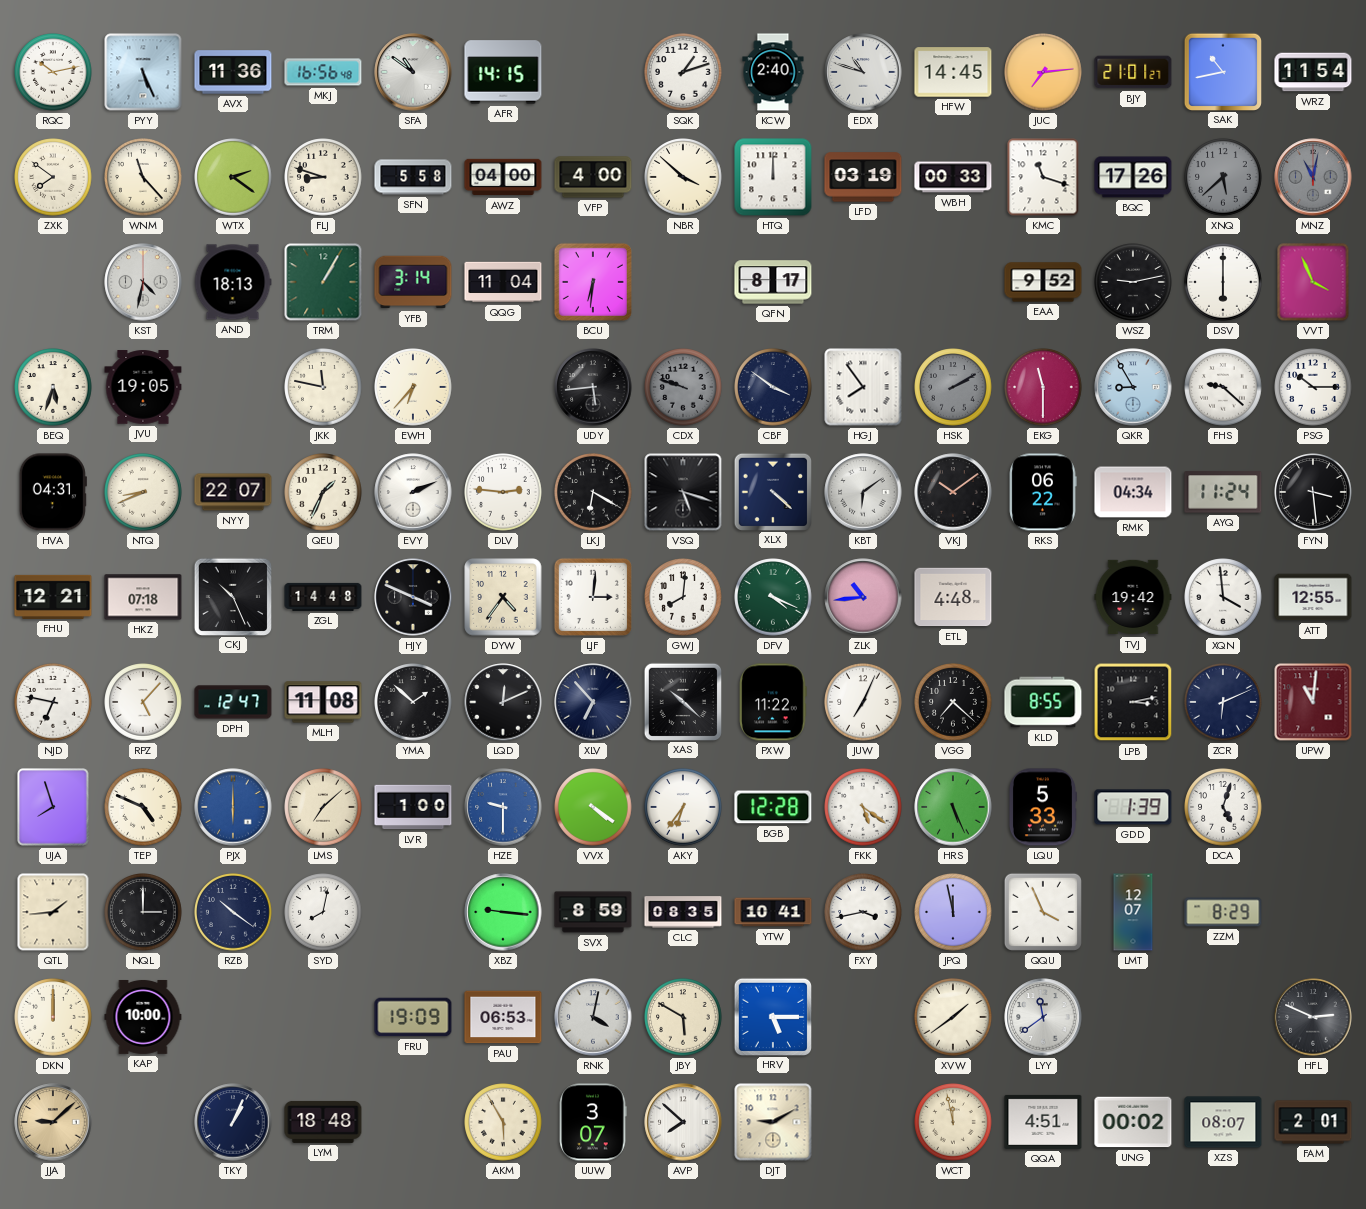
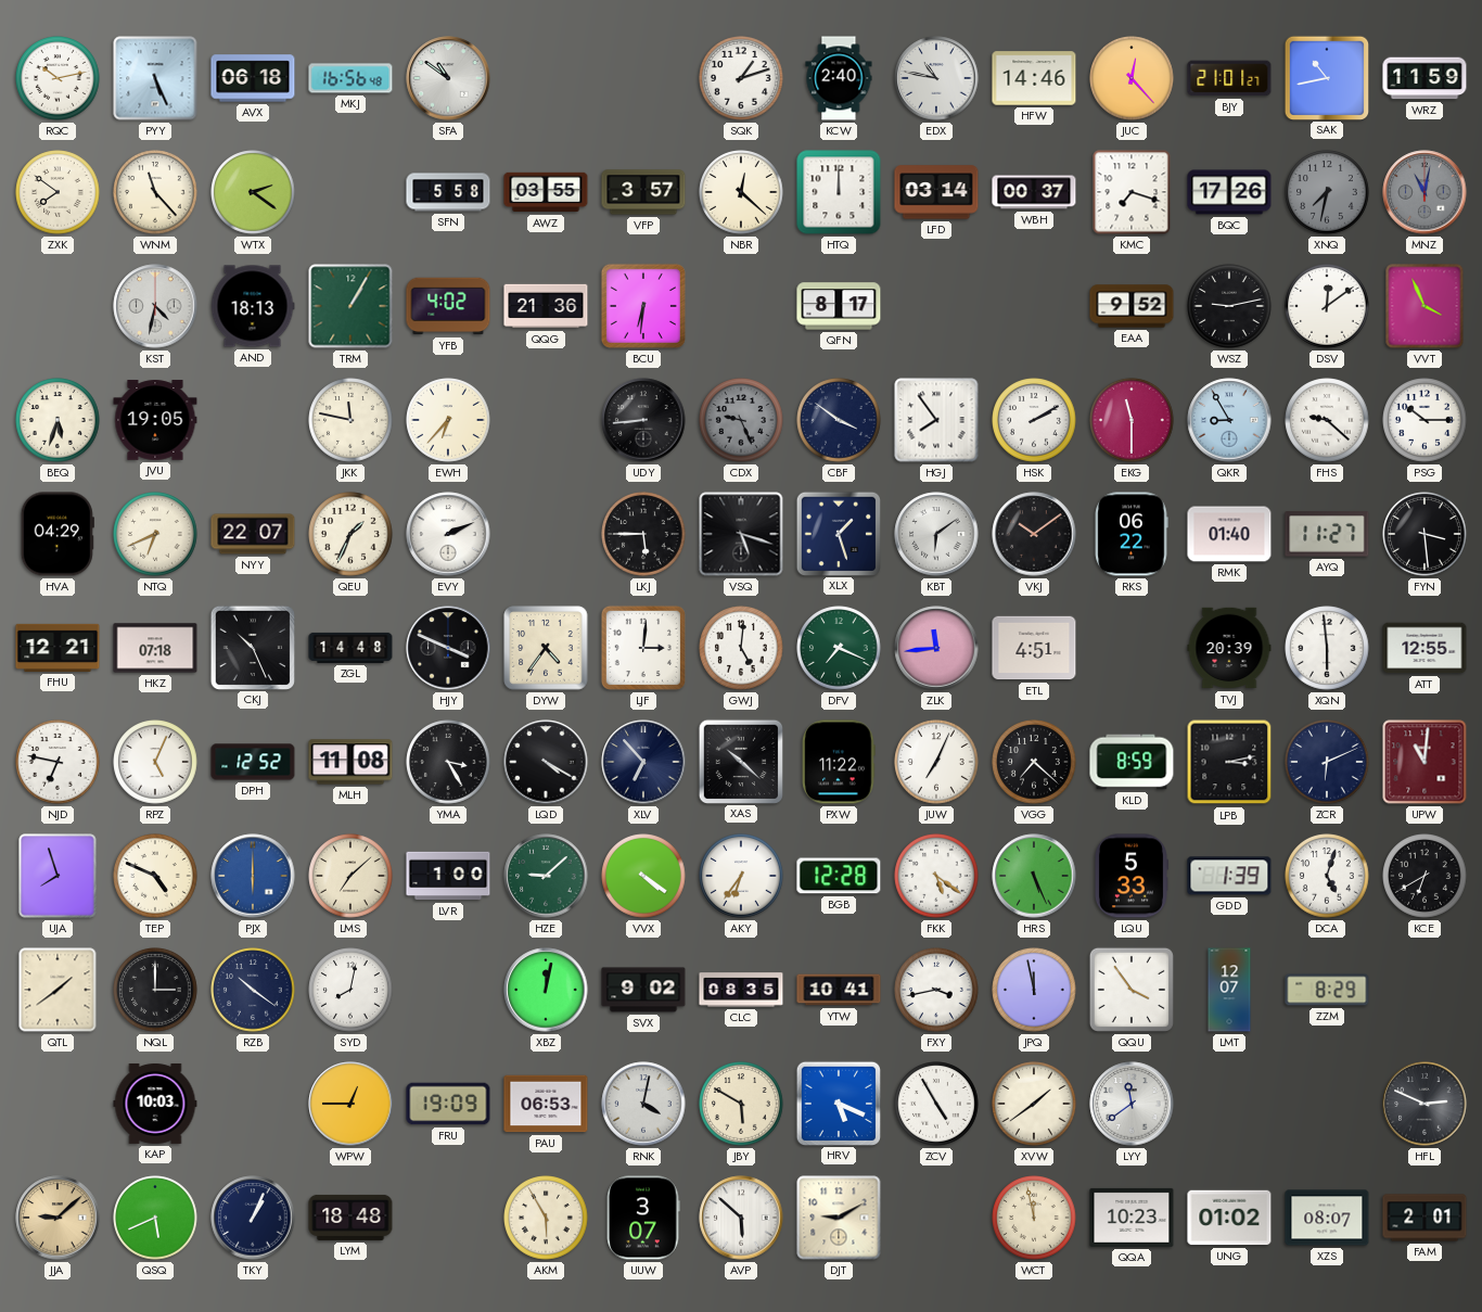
AVX: 11:36 -> 06:18 (253, 78)
AFR: 14:15 -> none (503, 72)
EDX: 10:48 -> 10:47 (936, 78)
HFW: 14:45 -> 14:46 (1034, 78)
JUC: 7:14 -> 12:23 (1132, 78)
WRZ: 11:54 -> 11:59 (1424, 78)
FLJ: 8:48 -> none (323, 177)
AWZ: 04:00 -> 03:55 (546, 192)
VFP: 4:00 -> 3:57 (643, 192)
NBR: 3:52 -> 12:22 (741, 192)
LFD: 03:19 -> 03:14 (936, 192)
WBH: 00:33 -> 00:37 (1034, 192)
KMC: 11:18 -> 7:18 (1132, 192)
XNQ: 5:38 -> 7:32 (1327, 192)
YFB: 3:14 -> 4:02 (448, 306)
QQG: 11:04 -> 21:36 (546, 306)
DSV: 6:00 -> 12:09 (1327, 306)
UDY: 5:44 -> 8:44 (643, 420)
CDX: 9:48 -> 9:26 (741, 420)
HSK dial: grey -> white (1034, 420)
HVA: 04:31 -> 04:29 (58, 534)
NTQ: 8:41 -> 6:41 (155, 534)
DLV: 2:46 -> none (503, 492)
LKJ: 6:20 -> 5:45 (643, 534)
XLX: 4:22 -> 1:27 (838, 533)
RMK: 04:34 -> 01:40 (1229, 534)
AYQ: 11:24 -> 11:27 (1327, 534)
GWJ: 8:01 -> 5:01 (741, 648)
DFV: 4:19 -> 7:19 (839, 648)
ZLK: 10:44 -> 11:44 (936, 648)
ETL: 4:48 -> 4:51 (1034, 648)
TVJ: 19:42 -> 20:39 (1229, 648)
XQN: 3:59 -> 5:59 (1327, 648)
RPZ: 5:07 -> 5:04 (155, 762)
DPH: 12:47 -> 12:52 (253, 762)
YMA: 1:52 -> 3:25 (448, 762)
LQD: 12:11 -> 4:20 (546, 762)
KLD: 8:55 -> 8:59 (1132, 762)
HZE: 9:30 -> 9:08 (546, 876)
HZE dial: blue -> green (546, 876)
KCE: none -> 6:40 (1424, 876)
QTL: 1:44 -> 1:39 (58, 990)
XBZ: 9:16 -> 12:02 (546, 990)
SVX: 8:59 -> 9:02 (643, 990)
QQU: 3:56 -> 3:54 (1132, 990)
DKN: 12:00 -> none (53, 1017)
KAP: 10:00 -> 10:03 (155, 1104)
WPW: none -> 12:45 (350, 1104)
HRV: 5:15 -> 5:19 (838, 1103)
ZCV: none -> 4:55 (936, 1104)
QSQ: none -> 5:41 (155, 1218)
AVP: 7:52 -> 5:52 (741, 1218)
QQA: 4:51 -> 10:23 (1132, 1218)
UNG: 00:02 -> 01:02 (1229, 1218)
